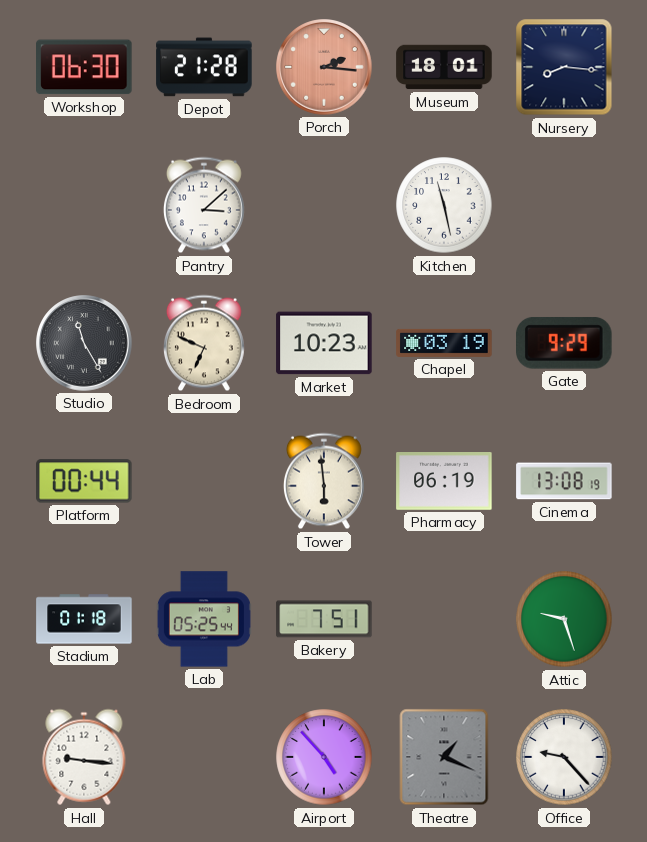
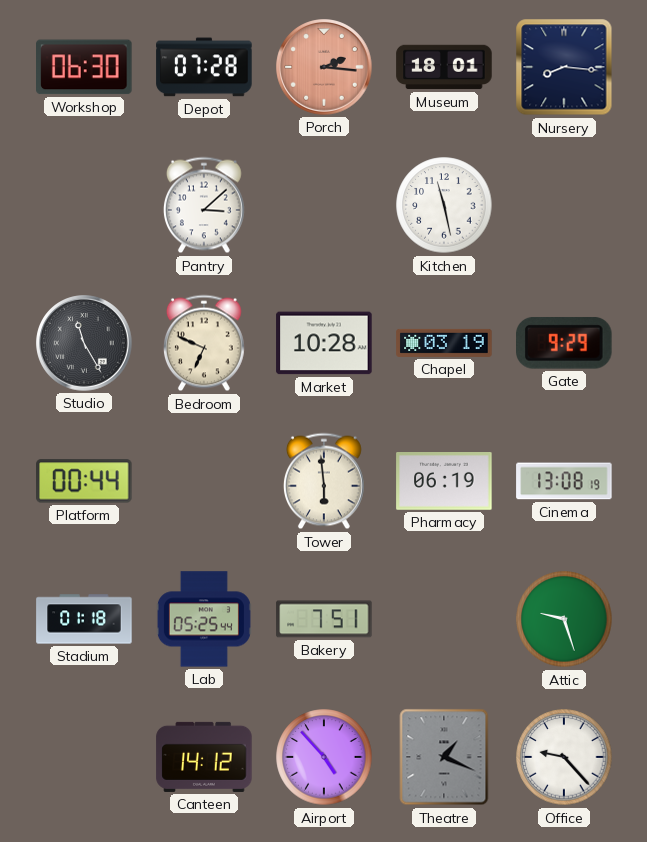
Depot: 21:28 -> 07:28 (204, 67)
Market: 10:23 -> 10:28 (324, 343)
Hall: 9:16 -> none (84, 757)
Canteen: none -> 14:12 (204, 757)
